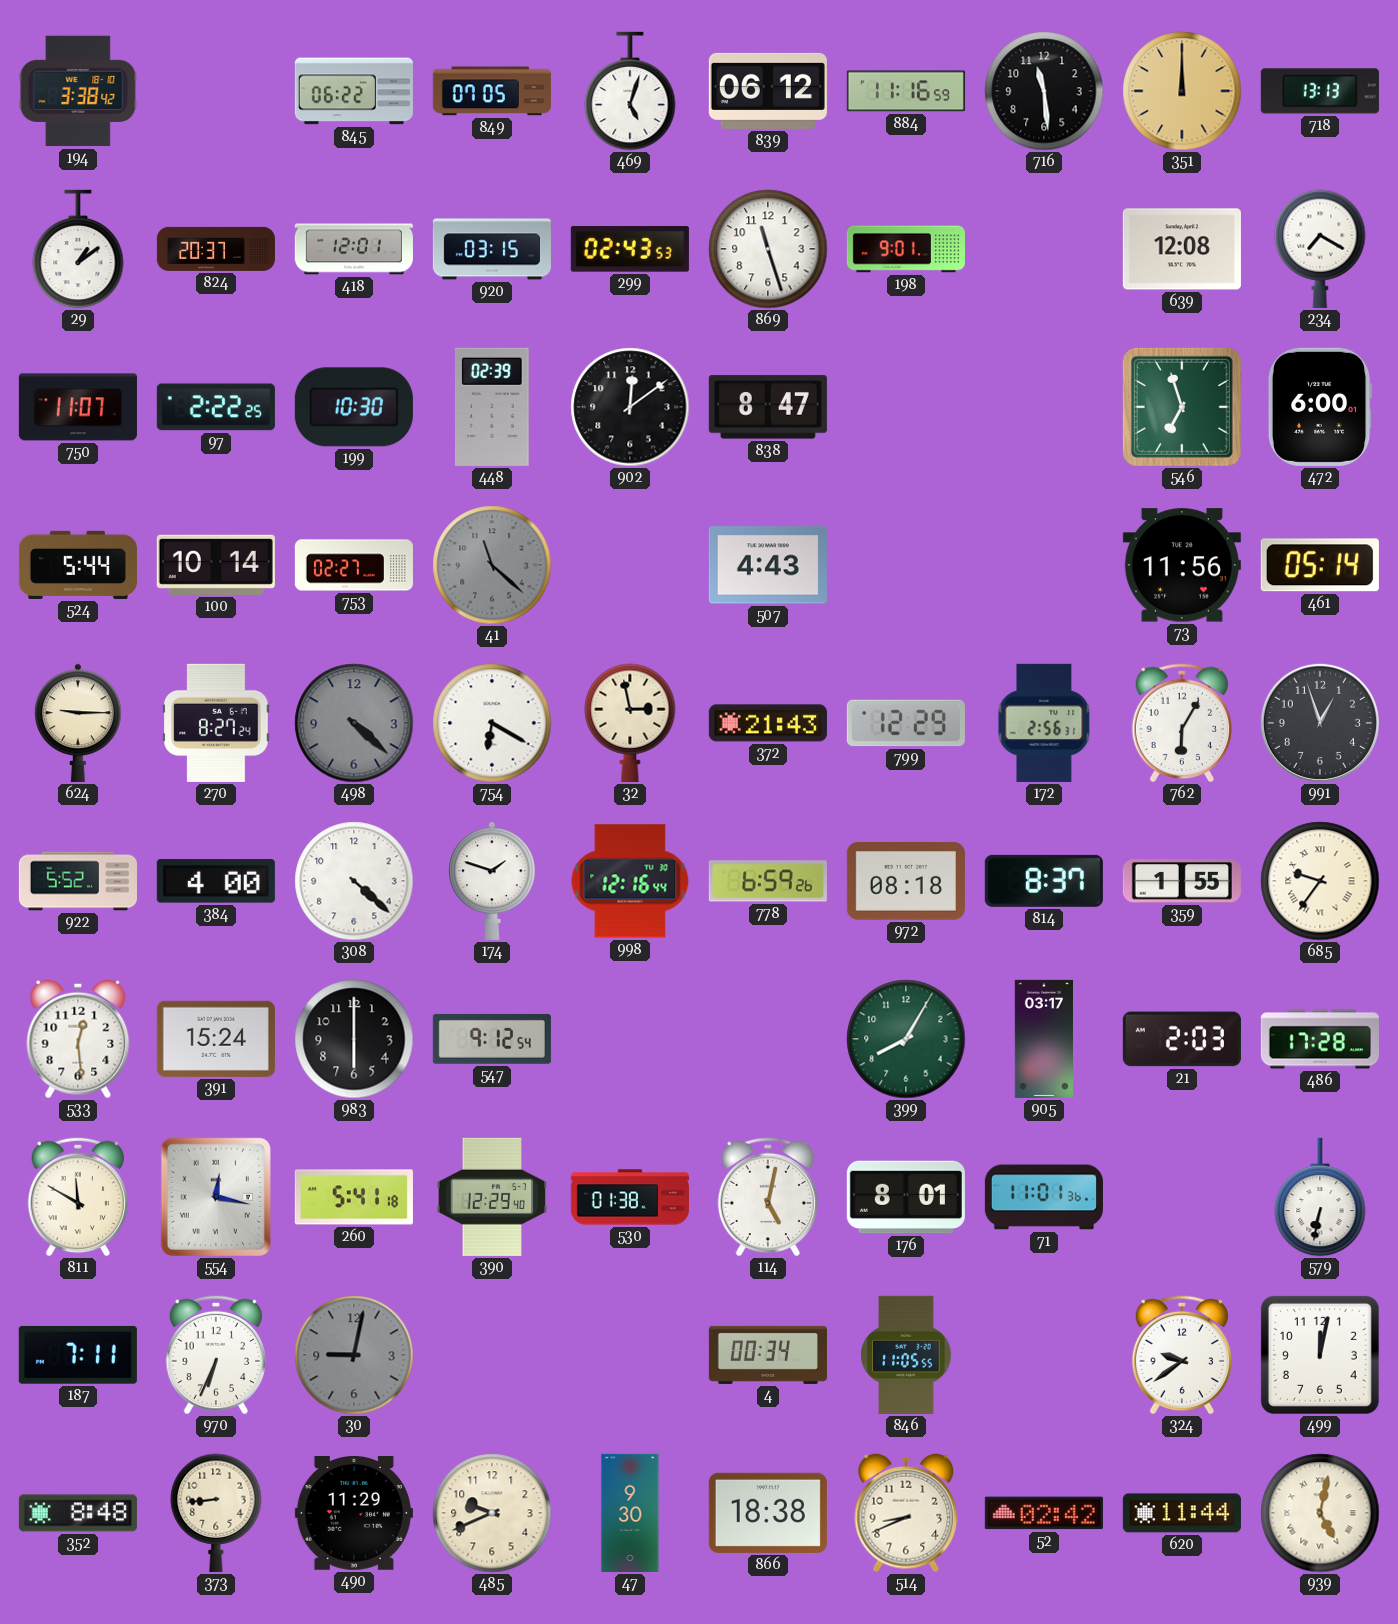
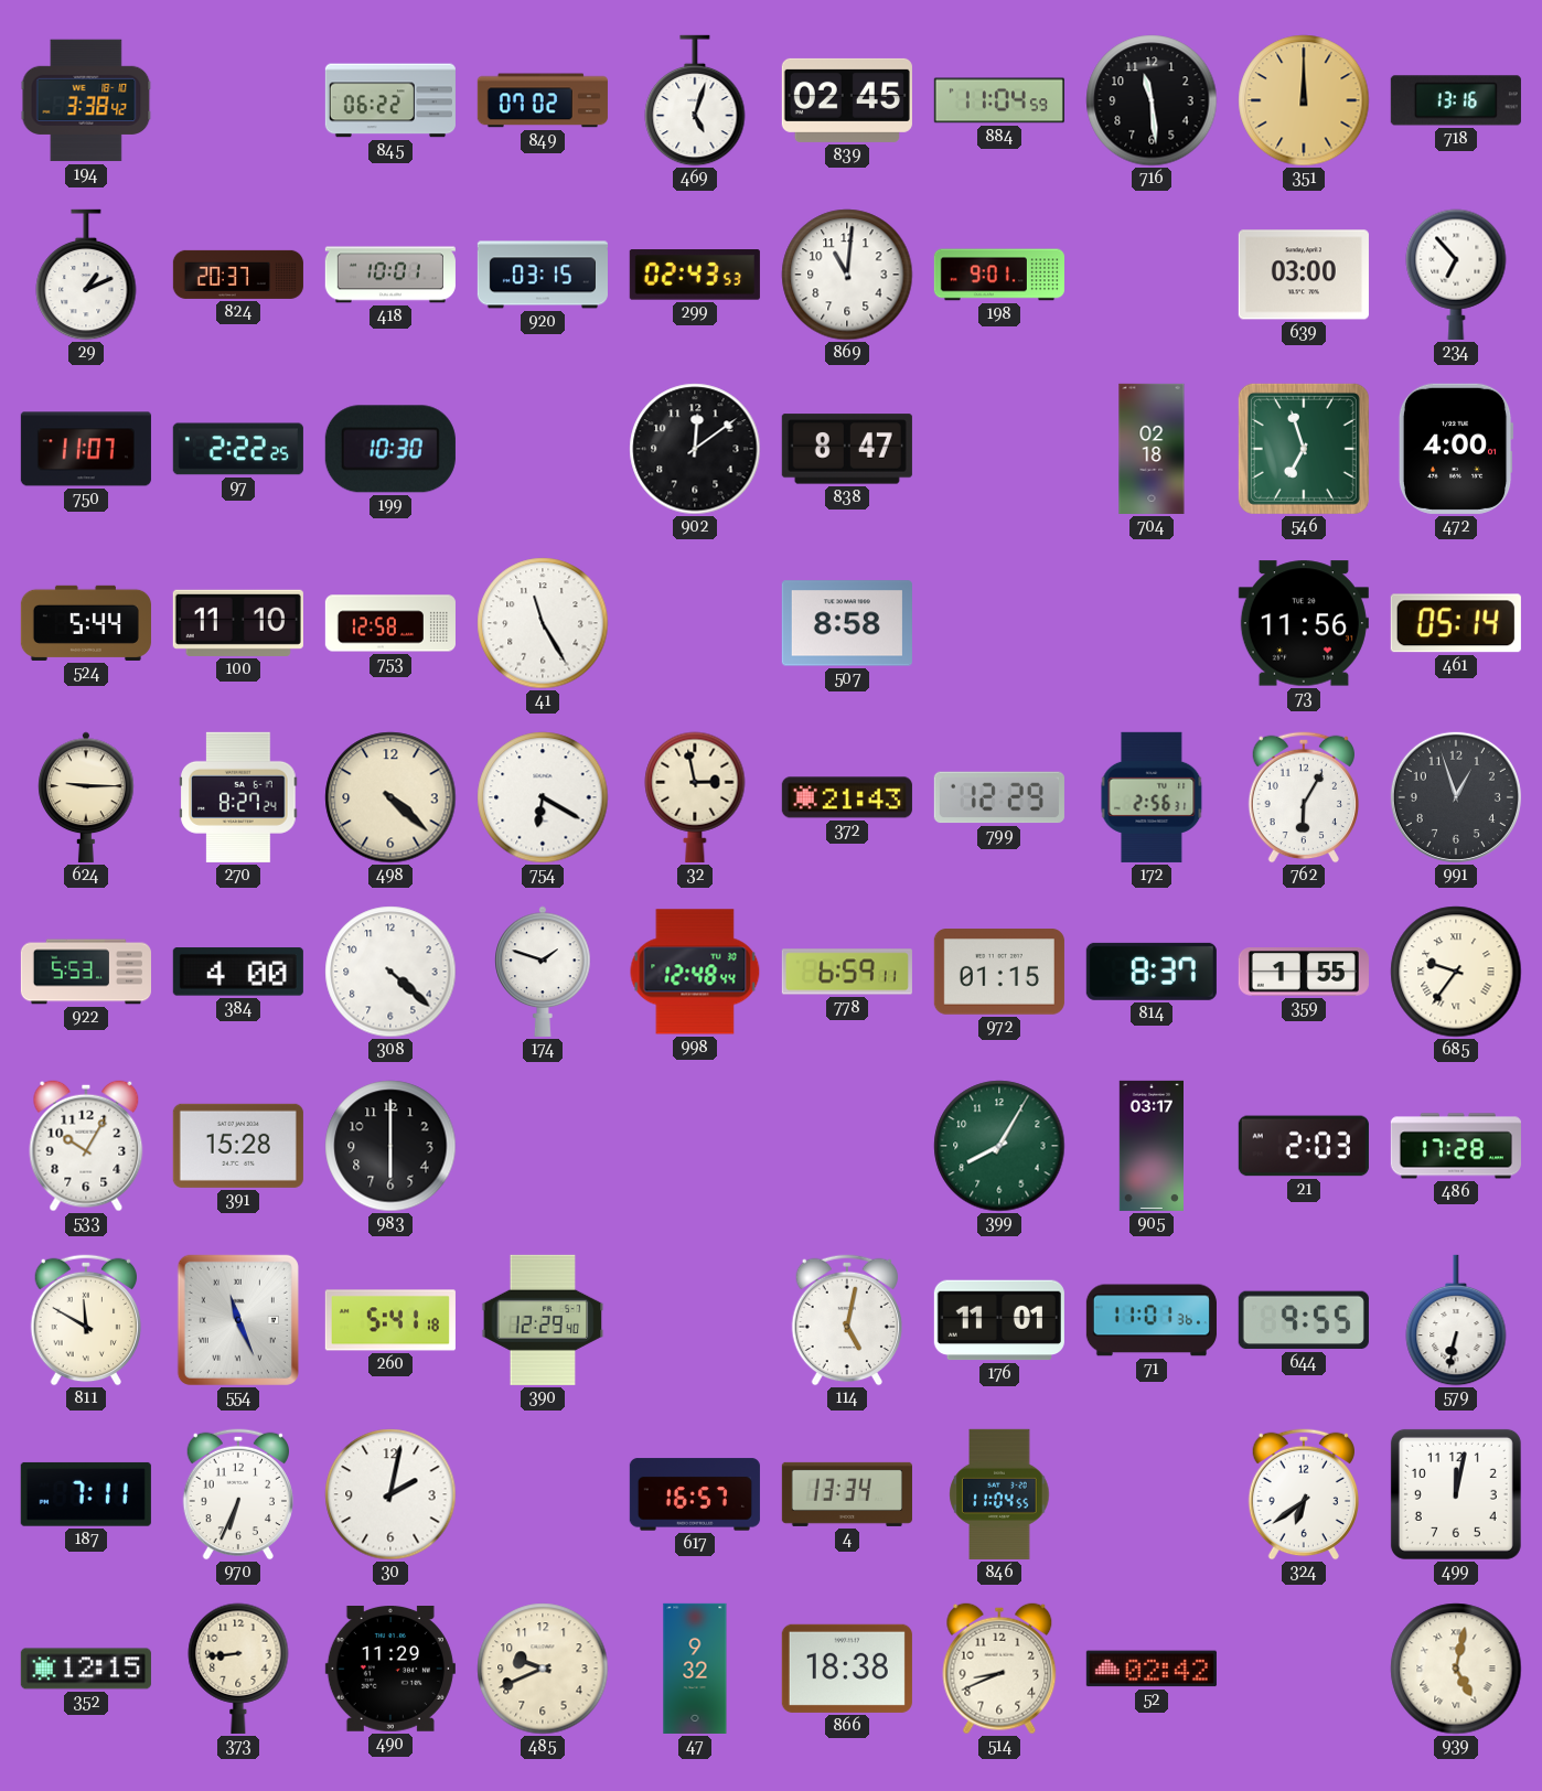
849: 07:05 -> 07:02 (543, 100)
839: 06:12 -> 02:45 (847, 100)
884: 11:16 -> 11:04 (999, 100)
718: 13:13 -> 13:16 (1456, 100)
29: 1:09 -> 1:11 (86, 275)
418: 12:01 -> 10:01 (390, 275)
869: 11:27 -> 11:01 (847, 275)
639: 12:08 -> 03:00 (1304, 275)
234: 7:20 -> 6:53 (1456, 275)
448: 02:39 -> none (492, 407)
704: none -> 02:18 (1152, 449)
472: 6:00 -> 4:00 (1456, 449)
100: 10:14 -> 11:10 (238, 623)
753: 02:27 -> 12:58 (390, 623)
41: 11:22 -> 11:25 (543, 623)
41 dial: grey -> white (543, 623)
507: 4:43 -> 8:58 (847, 623)
498 dial: grey -> cream (390, 797)
922: 5:52 -> 5:53 (86, 972)
998: 12:16 -> 12:48 (695, 972)
778: 6:59:26 -> 6:59:11 (847, 972)
972: 08:18 -> 01:15 (999, 972)
533: 12:29 -> 10:05 (86, 1146)
391: 15:24 -> 15:28 (238, 1146)
547: 9:12 -> none (492, 1039)
554: 12:17 -> 11:26 (238, 1320)
530: 01:38 -> none (630, 1197)
176: 8:01 -> 11:01 (999, 1320)
644: none -> 9:55 (1304, 1320)
30: 9:02 -> 2:02 (390, 1494)
30 dial: grey -> white (390, 1494)
617: none -> 16:57 (695, 1494)
4: 00:34 -> 13:34 (847, 1494)
846: 11:05 -> 11:04 (999, 1494)
324: 9:39 -> 6:39 (1303, 1494)
352: 8:48 -> 12:15 (86, 1669)
47: 9:30 -> 9:32 (695, 1669)
620: 11:44 -> none (1182, 1513)
